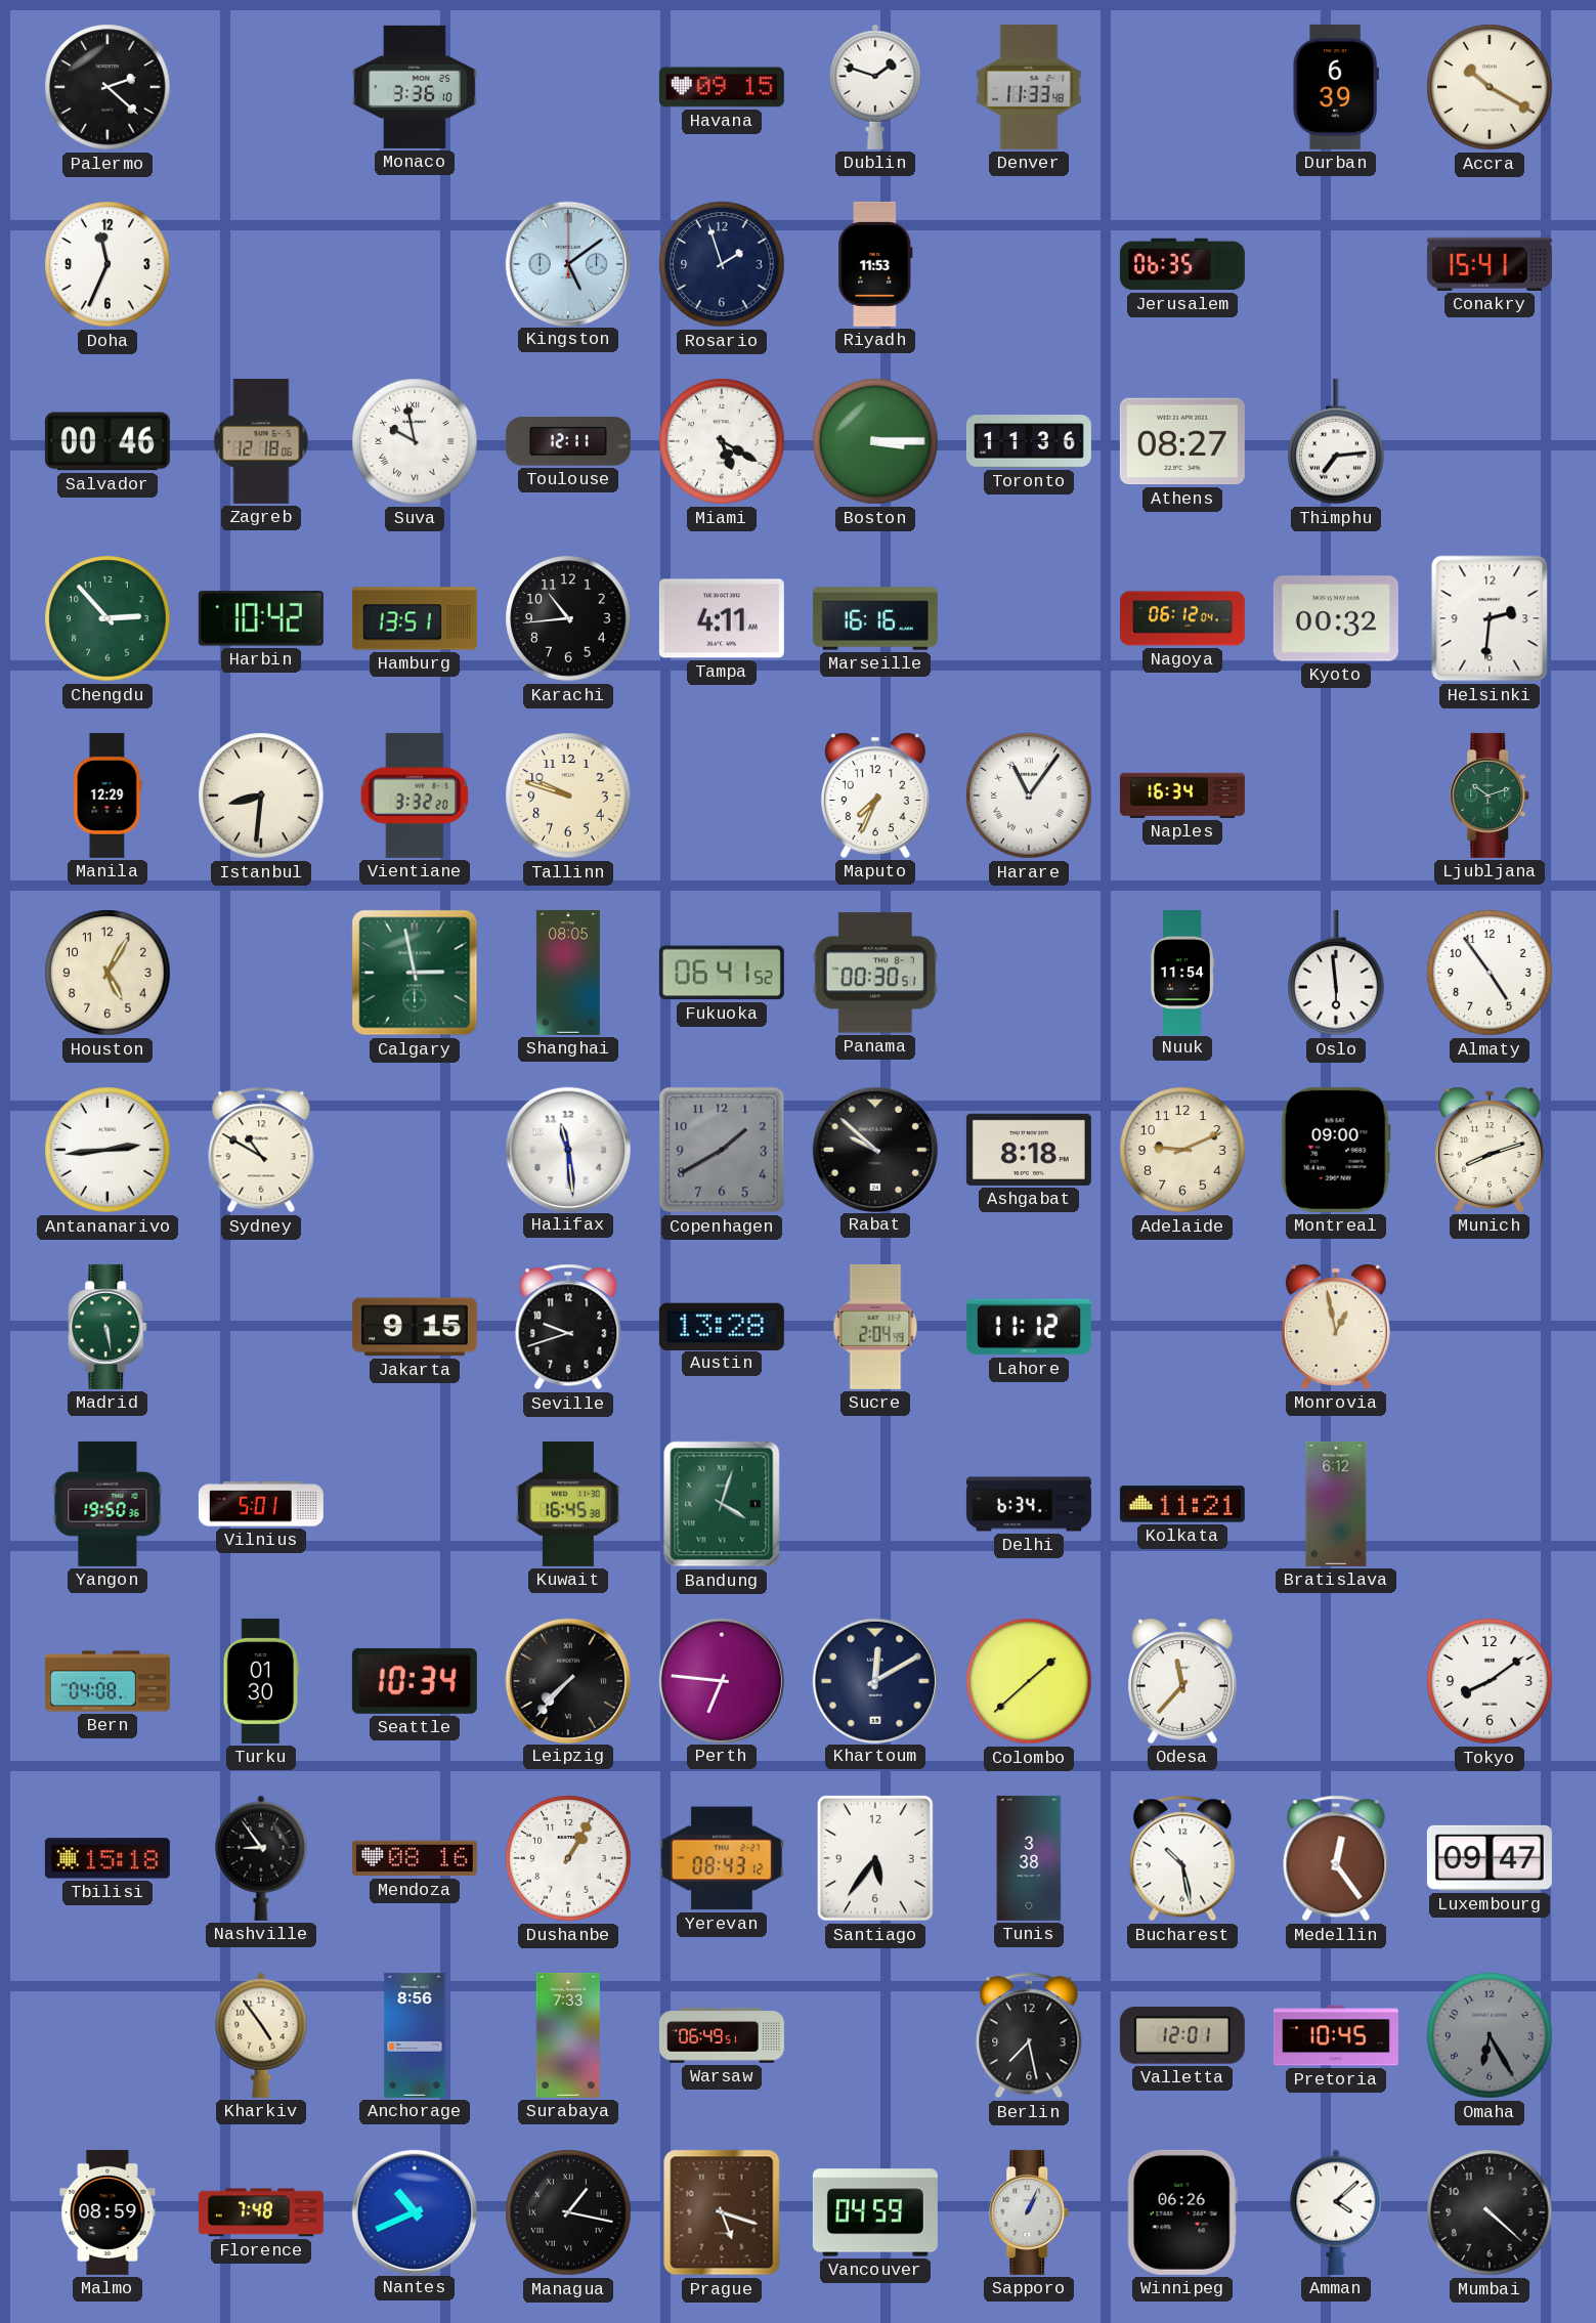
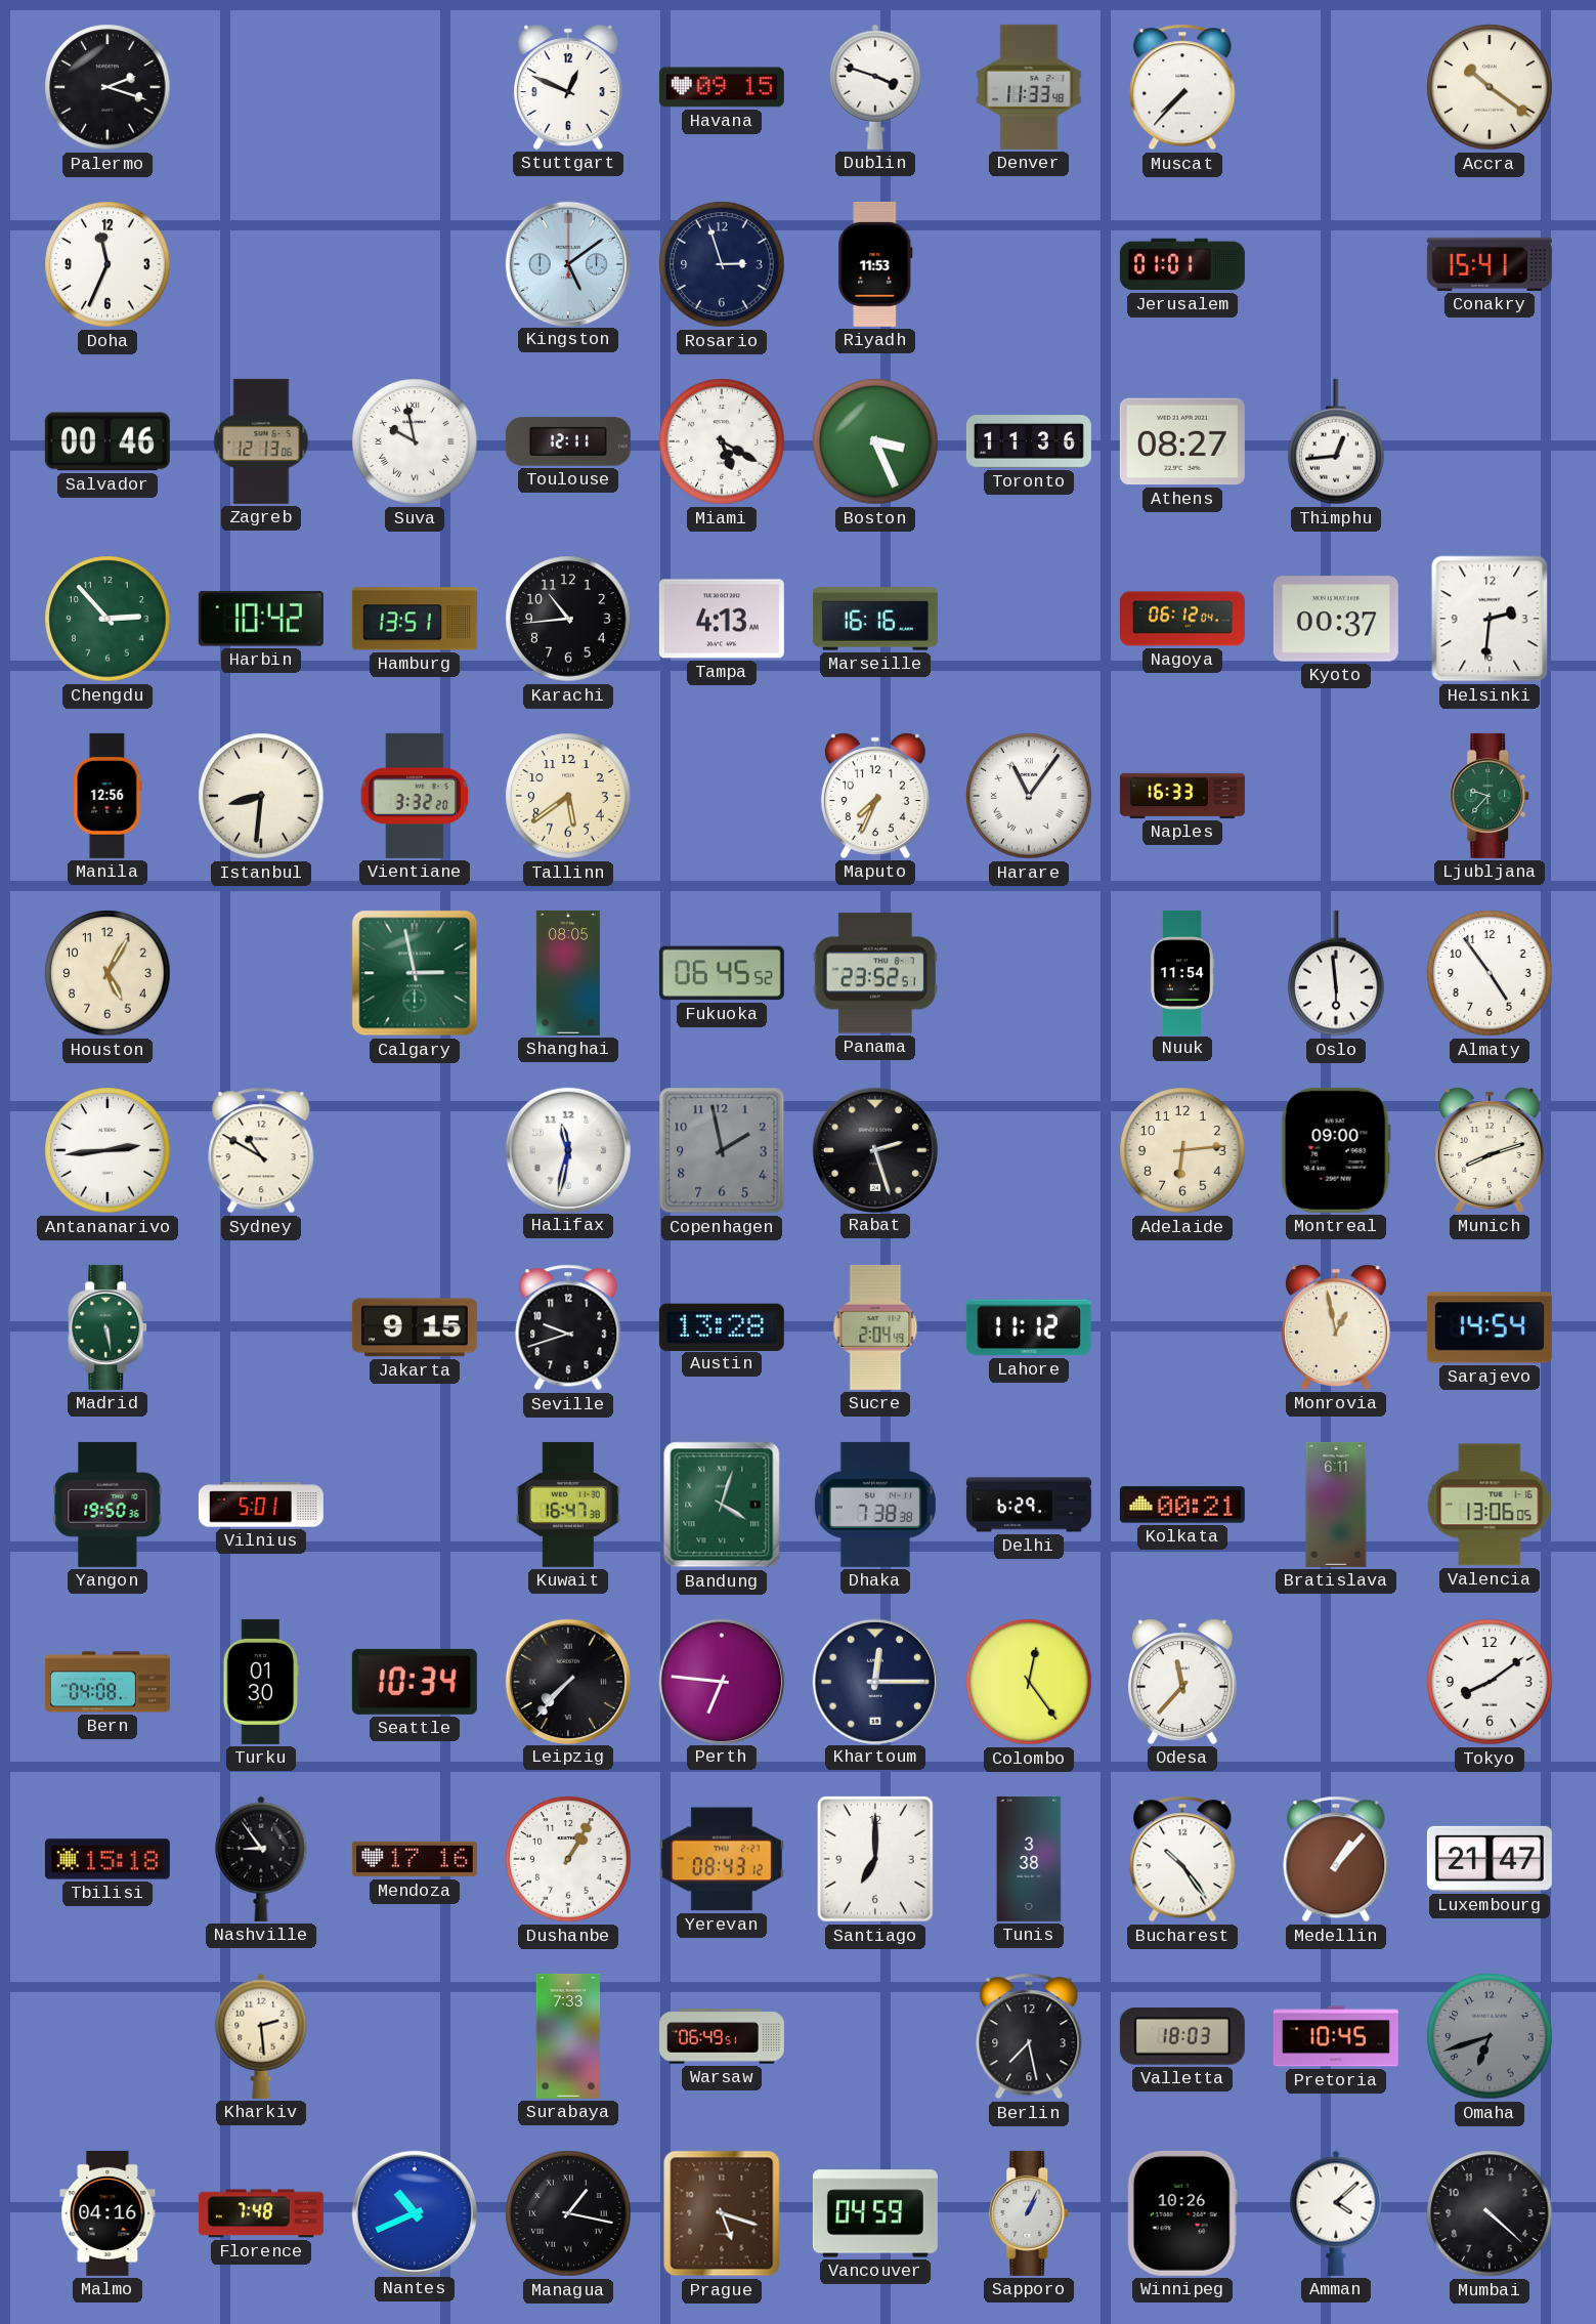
Palermo: 2:22 -> 2:18 (107, 87)
Monaco: 3:36 -> none (415, 87)
Stuttgart: none -> 12:49 (568, 87)
Dublin: 1:48 -> 3:48 (875, 87)
Muscat: none -> 7:37 (1182, 87)
Durban: 6:39 -> none (1336, 87)
Accra: 10:20 -> 10:21 (1490, 87)
Rosario: 1:57 -> 2:57 (722, 264)
Jerusalem: 06:35 -> 01:01 (1182, 264)
Zagreb: 12:18 -> 12:13 (261, 441)
Boston: 3:15 -> 3:26 (875, 441)
Thimphu: 7:14 -> 12:44 (1336, 441)
Tampa: 4:11 -> 4:13 (722, 619)
Kyoto: 00:32 -> 00:37 (1336, 619)
Manila: 12:29 -> 12:56 (107, 796)
Tallinn: 9:48 -> 5:39 (568, 796)
Naples: 16:34 -> 16:33 (1182, 796)
Ljubljana: 10:12 -> 9:37 (1491, 796)
Fukuoka: 06:41 -> 06:45 (722, 973)
Panama: 00:30 -> 23:52 (875, 973)
Halifax: 11:29 -> 11:32 (567, 1149)
Copenhagen: 1:40 -> 1:58 (722, 1150)
Rabat: 9:52 -> 2:27 (874, 1149)
Ashgabat: 8:18 -> none (1029, 1150)
Adelaide: 9:11 -> 6:14 (1182, 1150)
Sarajevo: none -> 14:54 (1490, 1327)
Kuwait: 16:45 -> 16:47 (569, 1505)
Dhaka: none -> 7:38 (875, 1505)
Delhi: 6:34 -> 6:29 (1029, 1505)
Kolkata: 11:21 -> 00:21 (1182, 1505)
Bratislava: 6:12 -> 6:11 (1336, 1505)
Valencia: none -> 13:06 (1490, 1505)
Khartoum: 12:10 -> 12:15 (874, 1681)
Colombo: 1:38 -> 12:24 (1029, 1682)
Mendoza: 08:16 -> 17:16 (415, 1859)
Santiago: 5:36 -> 7:00 (875, 1859)
Bucharest: 10:28 -> 10:24 (1182, 1859)
Medellin: 12:24 -> 1:07 (1336, 1859)
Luxembourg: 09:47 -> 21:47 (1490, 1859)
Kharkiv: 4:54 -> 2:29 (261, 2036)
Anchorage: 8:56 -> none (415, 2035)
Valletta: 12:01 -> 18:03 (1182, 2036)
Omaha: 6:25 -> 6:42 (1490, 2036)
Malmo: 08:59 -> 04:16 (107, 2213)
Winnipeg: 06:26 -> 10:26 (1182, 2213)
